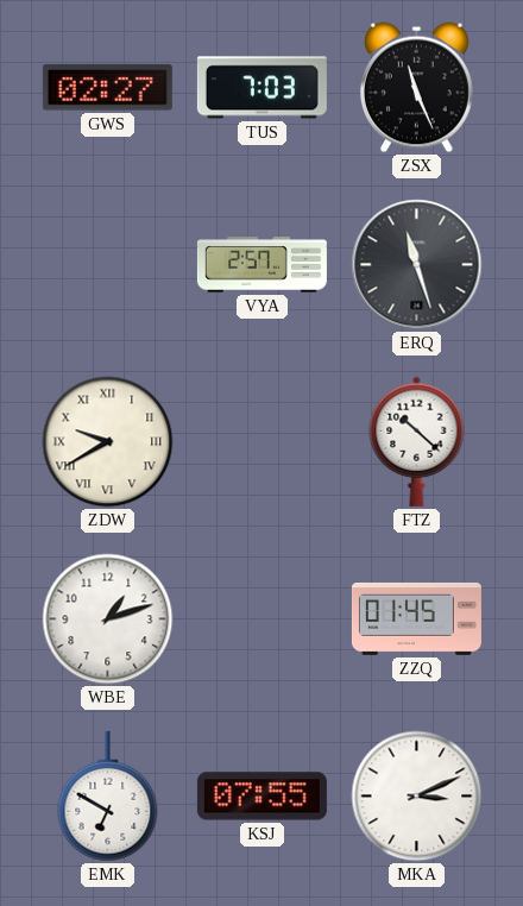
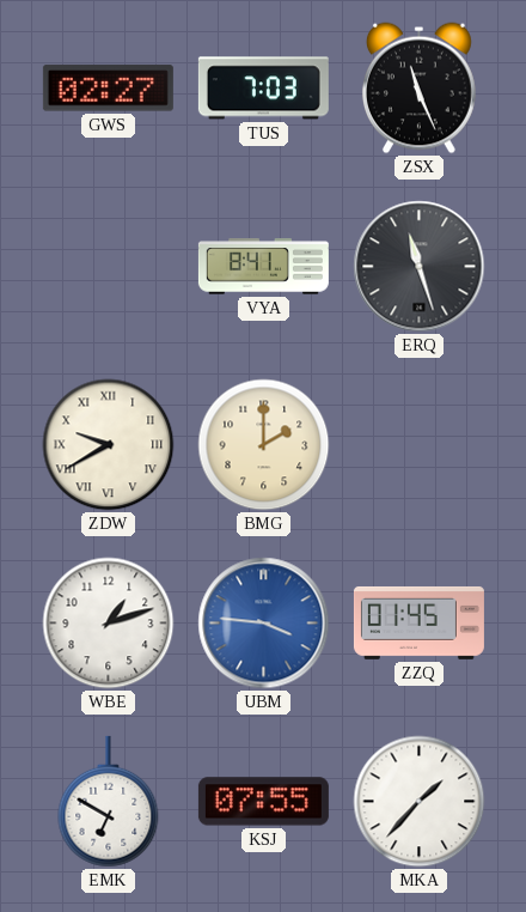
VYA: 2:57 -> 8:41 (263, 267)
BMG: none -> 2:00 (264, 445)
FTZ: 10:22 -> none (417, 441)
UBM: none -> 3:46 (264, 624)
MKA: 3:11 -> 1:37 (420, 802)
